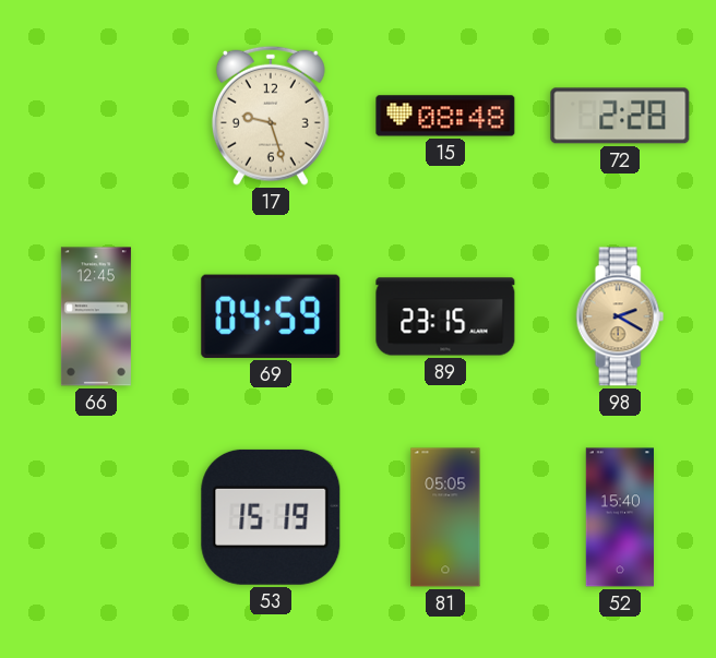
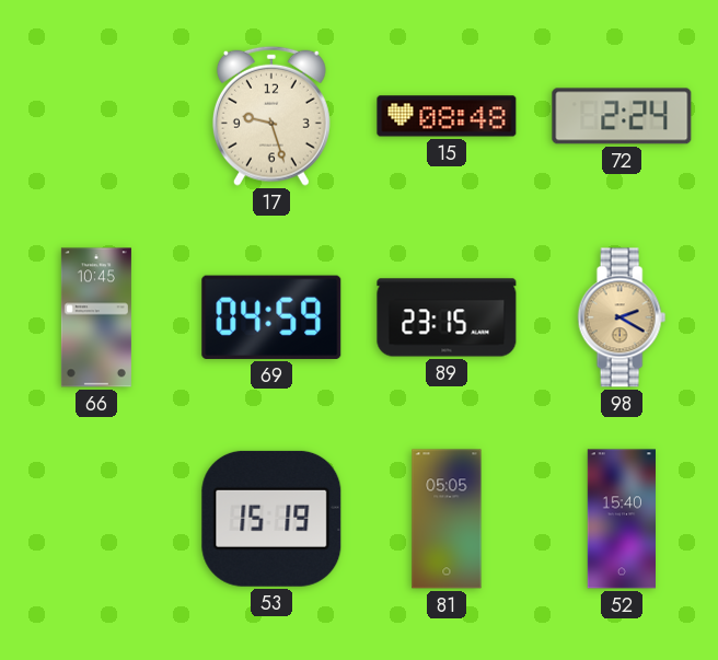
72: 2:28 -> 2:24 (622, 116)
66: 12:45 -> 10:45 (96, 317)
